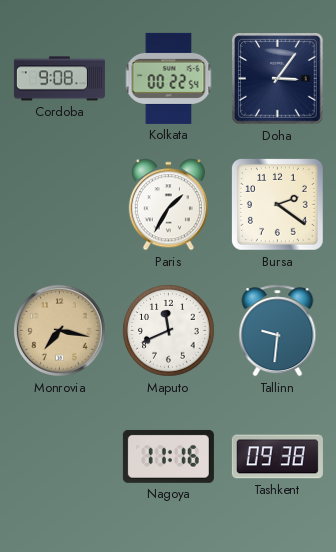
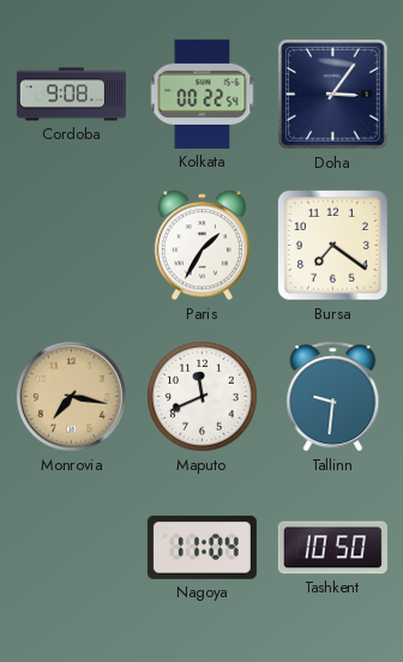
Bursa: 2:21 -> 7:21 (332, 245)
Nagoya: 11:16 -> 11:04 (201, 547)
Tashkent: 09:38 -> 10:50 (332, 548)
